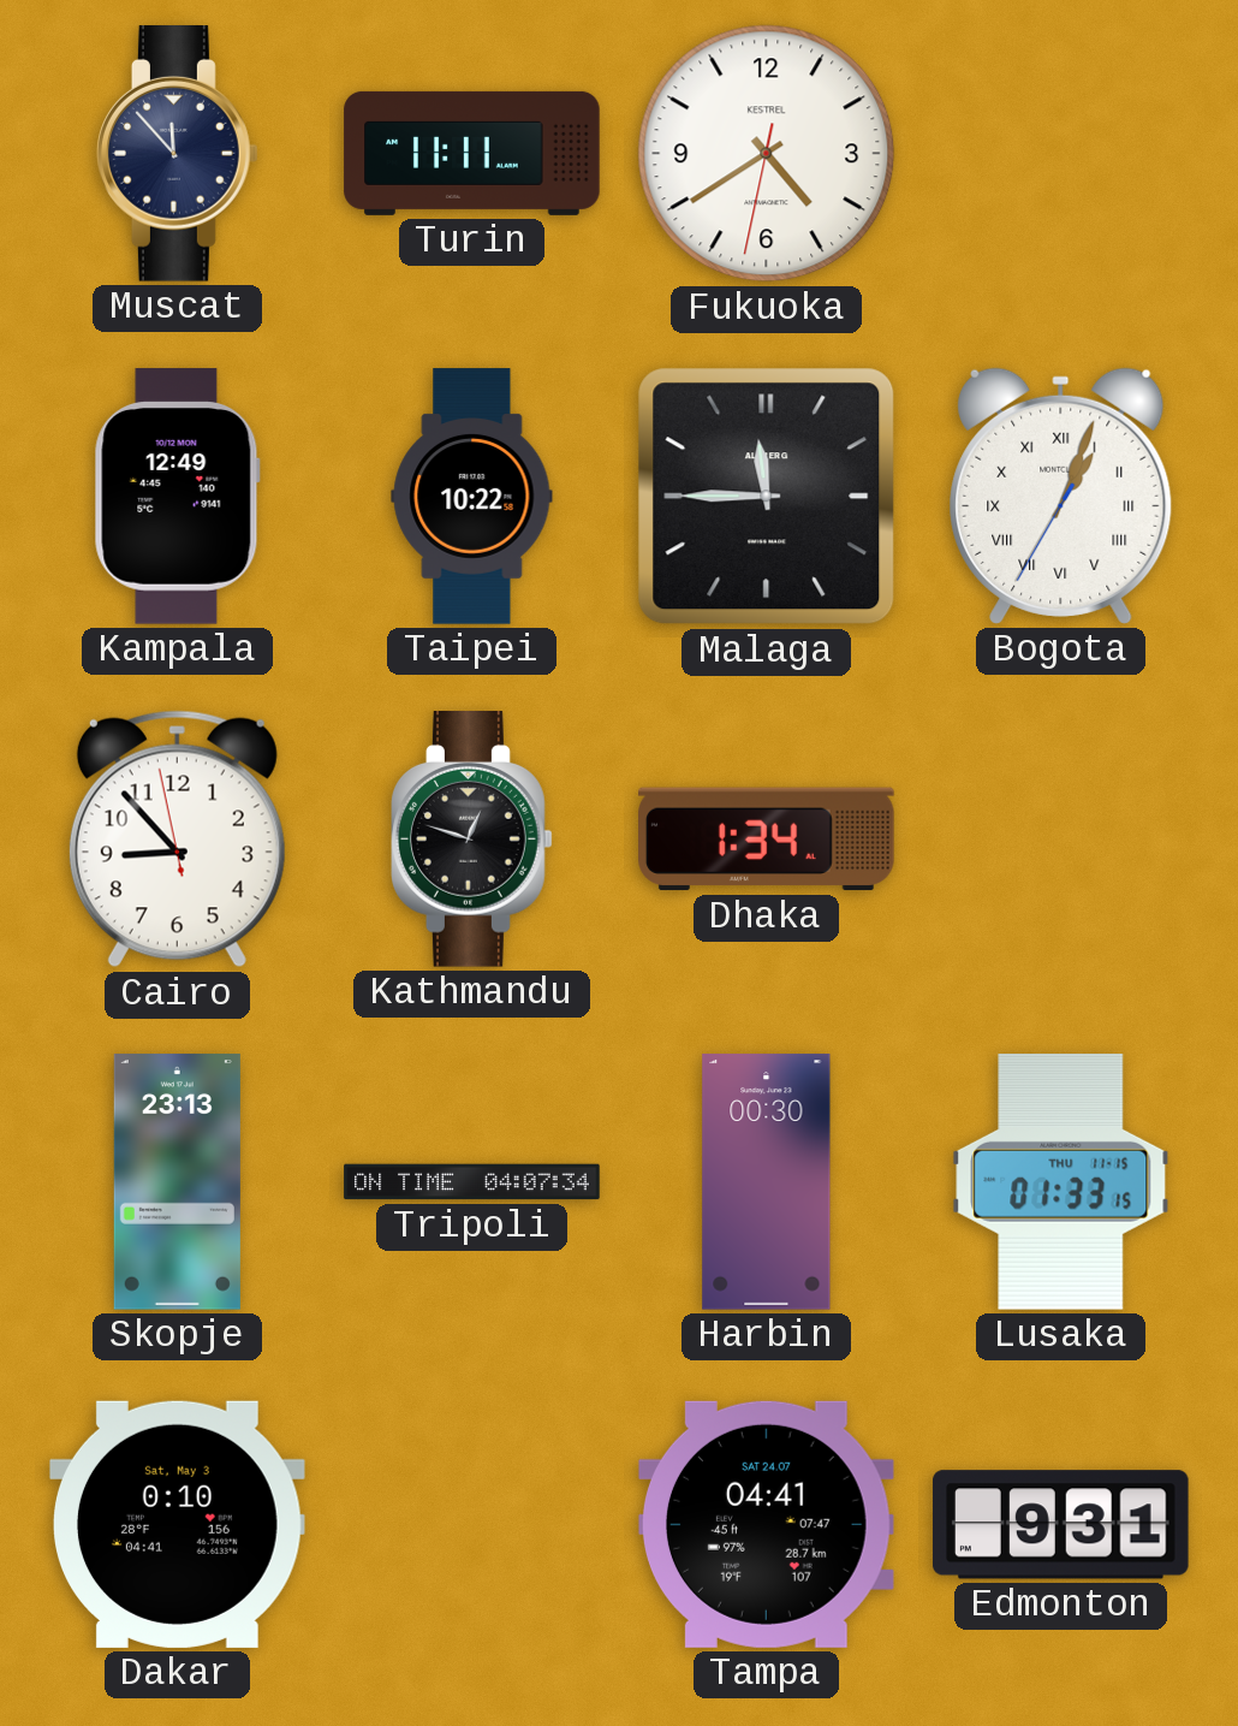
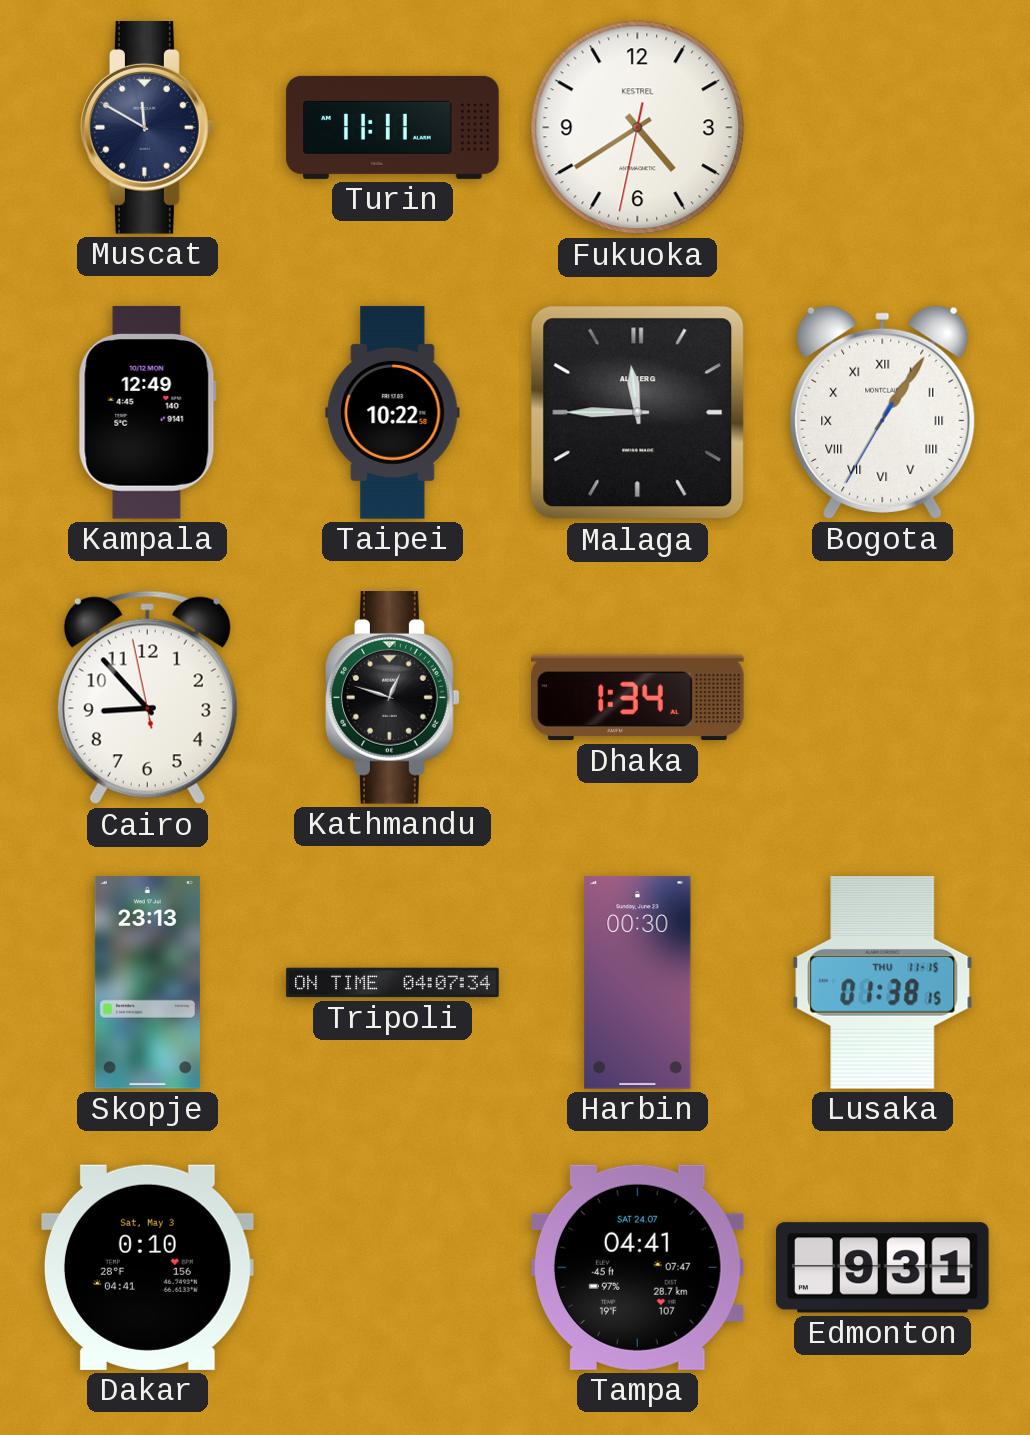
Muscat: 11:53 -> 11:50 (148, 128)
Bogota: 1:03 -> 1:05 (883, 412)
Lusaka: 01:33 -> 01:38 (883, 983)
